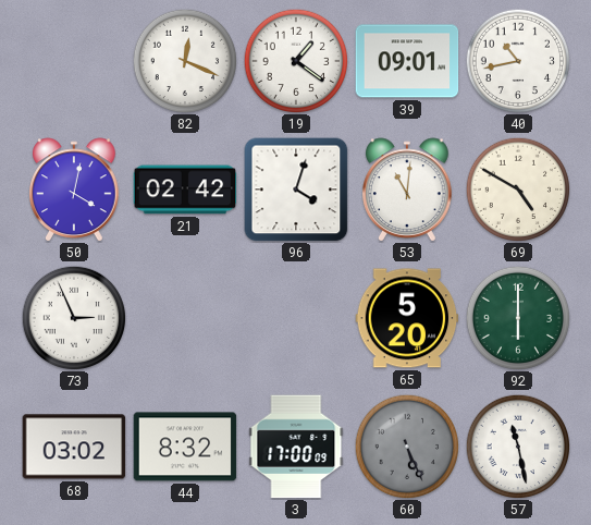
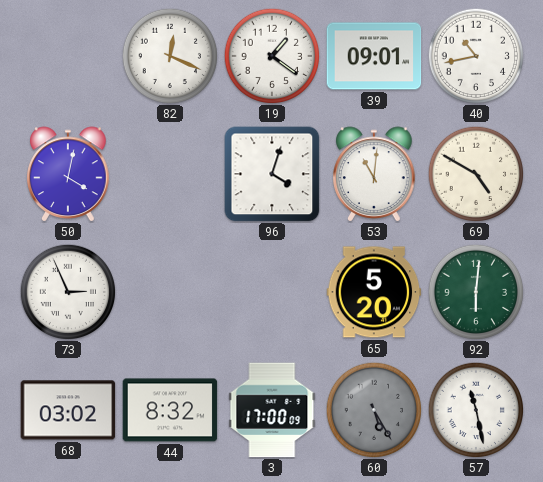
21: 02:42 -> none (185, 190)
92: 6:00 -> 6:01 (476, 292)
60: 5:26 -> 5:25 (374, 410)
